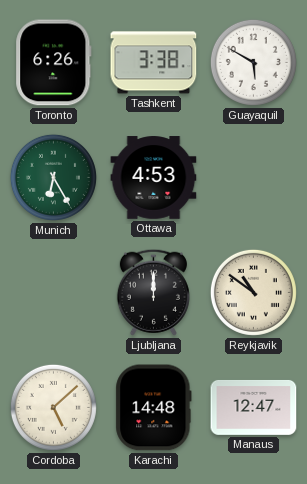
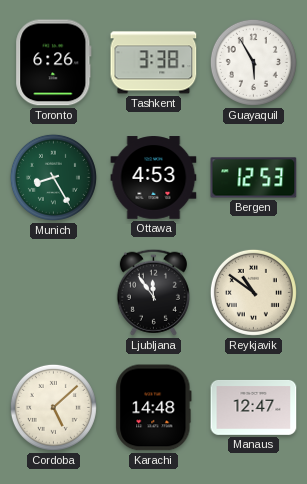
Guayaquil: 5:50 -> 5:55 (253, 62)
Munich: 6:25 -> 8:25 (53, 177)
Bergen: none -> 12:53 (254, 178)
Ljubljana: 12:00 -> 11:54 (153, 292)
